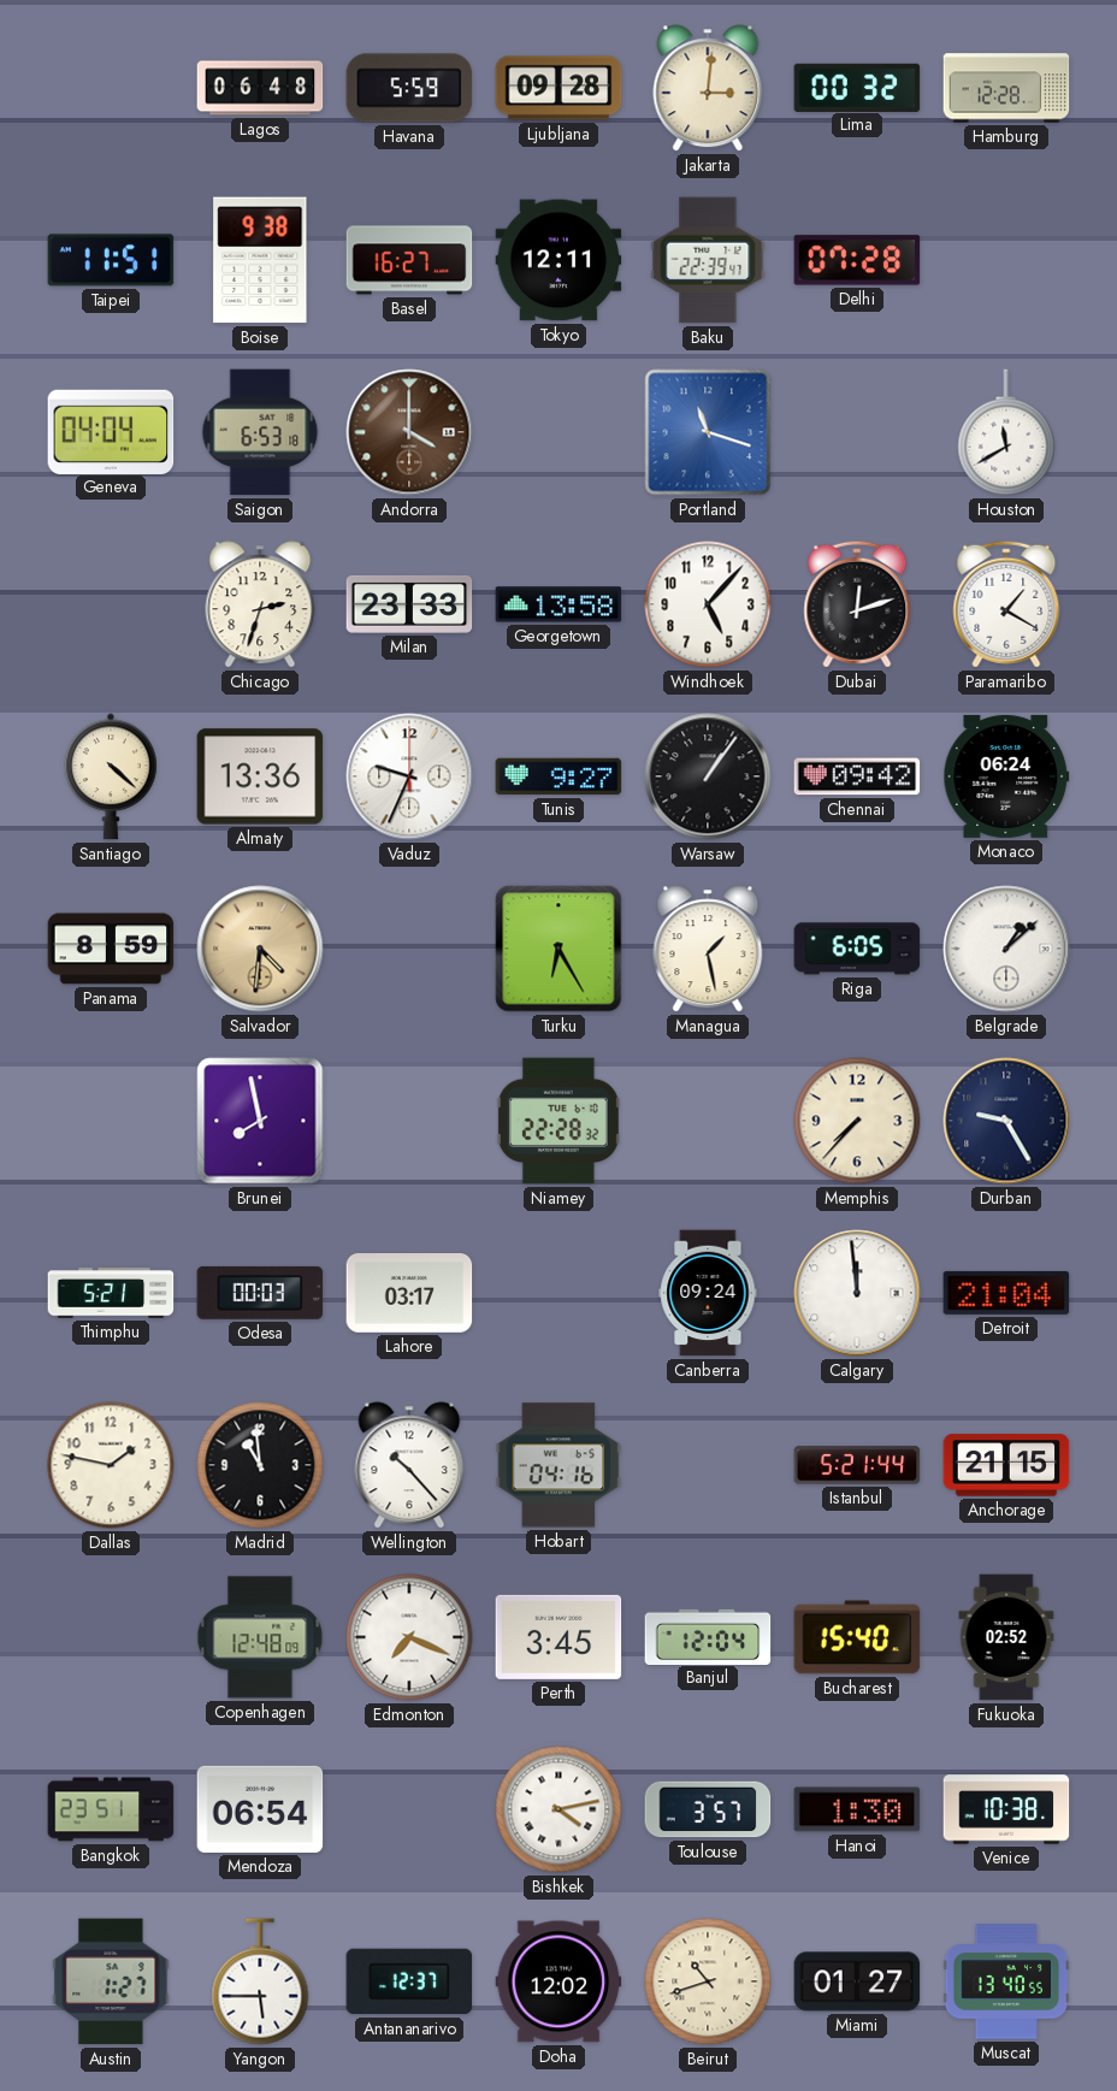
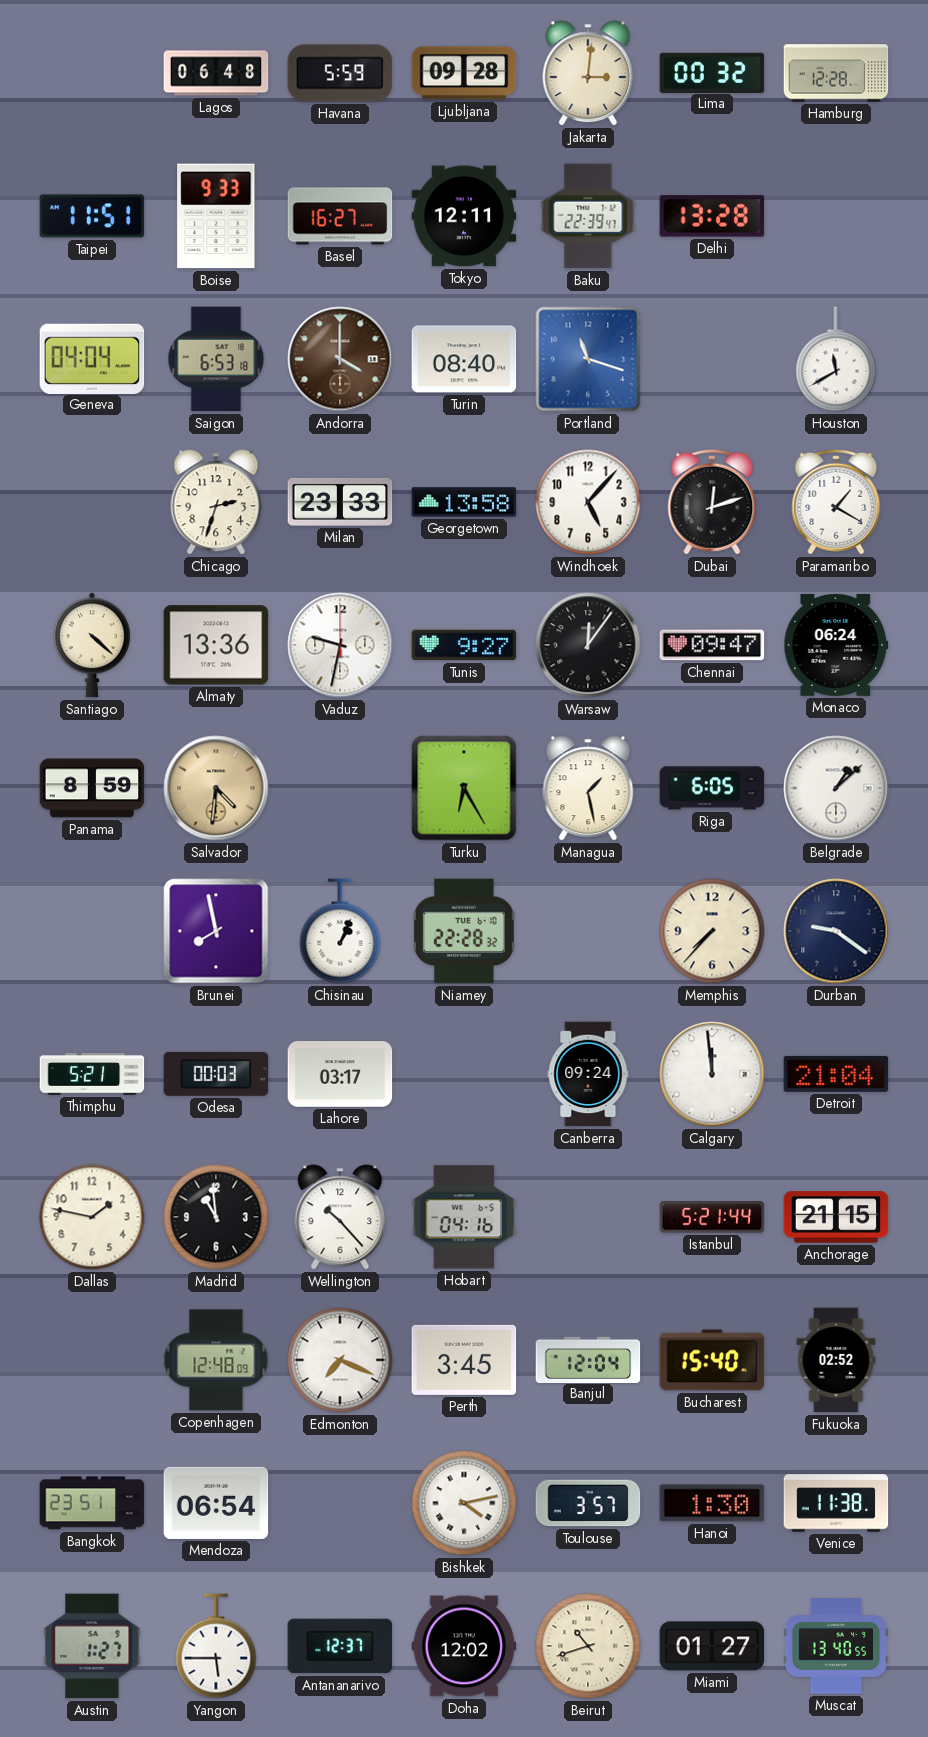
Boise: 9:38 -> 9:33 (216, 216)
Delhi: 07:28 -> 13:28 (712, 216)
Turin: none -> 08:40 (464, 359)
Vaduz: 9:34 -> 9:32 (340, 645)
Warsaw: 1:06 -> 12:06 (588, 645)
Chennai: 09:42 -> 09:47 (712, 645)
Chisinau: none -> 1:04 (340, 931)
Durban: 9:25 -> 9:21 (836, 931)
Venice: 10:38 -> 11:38 (836, 1503)
